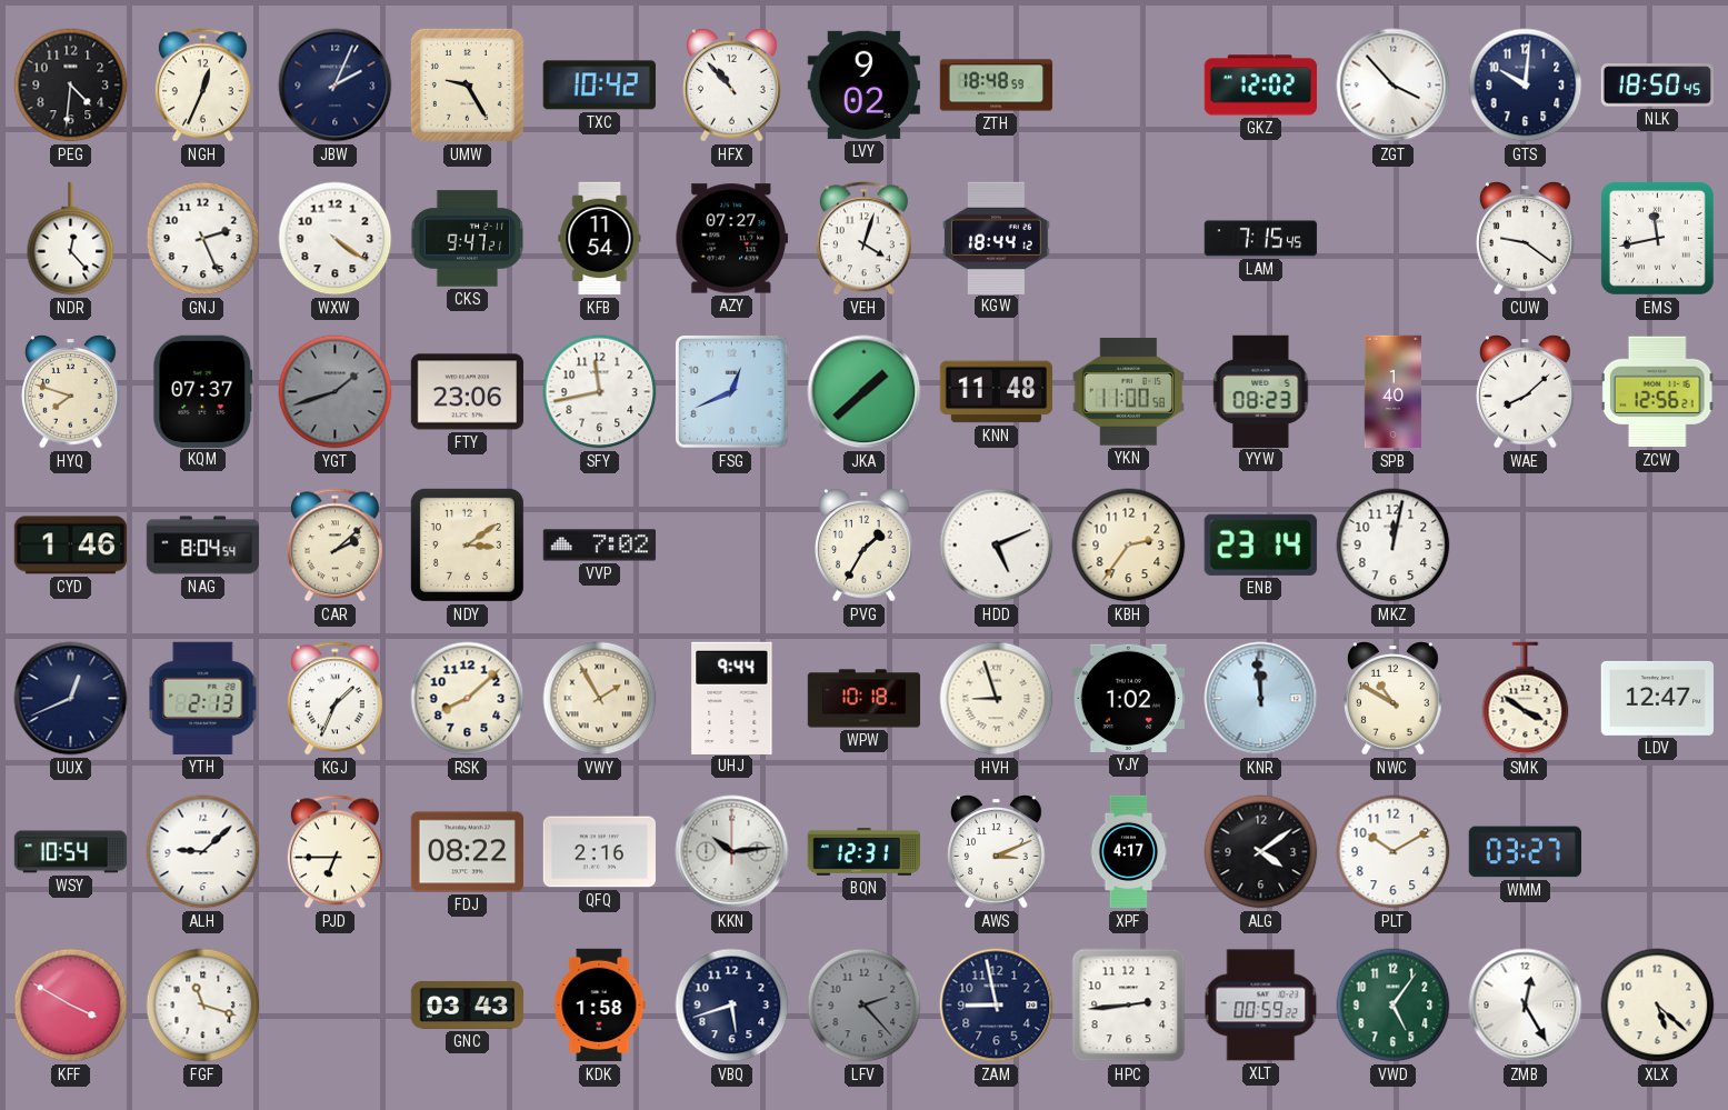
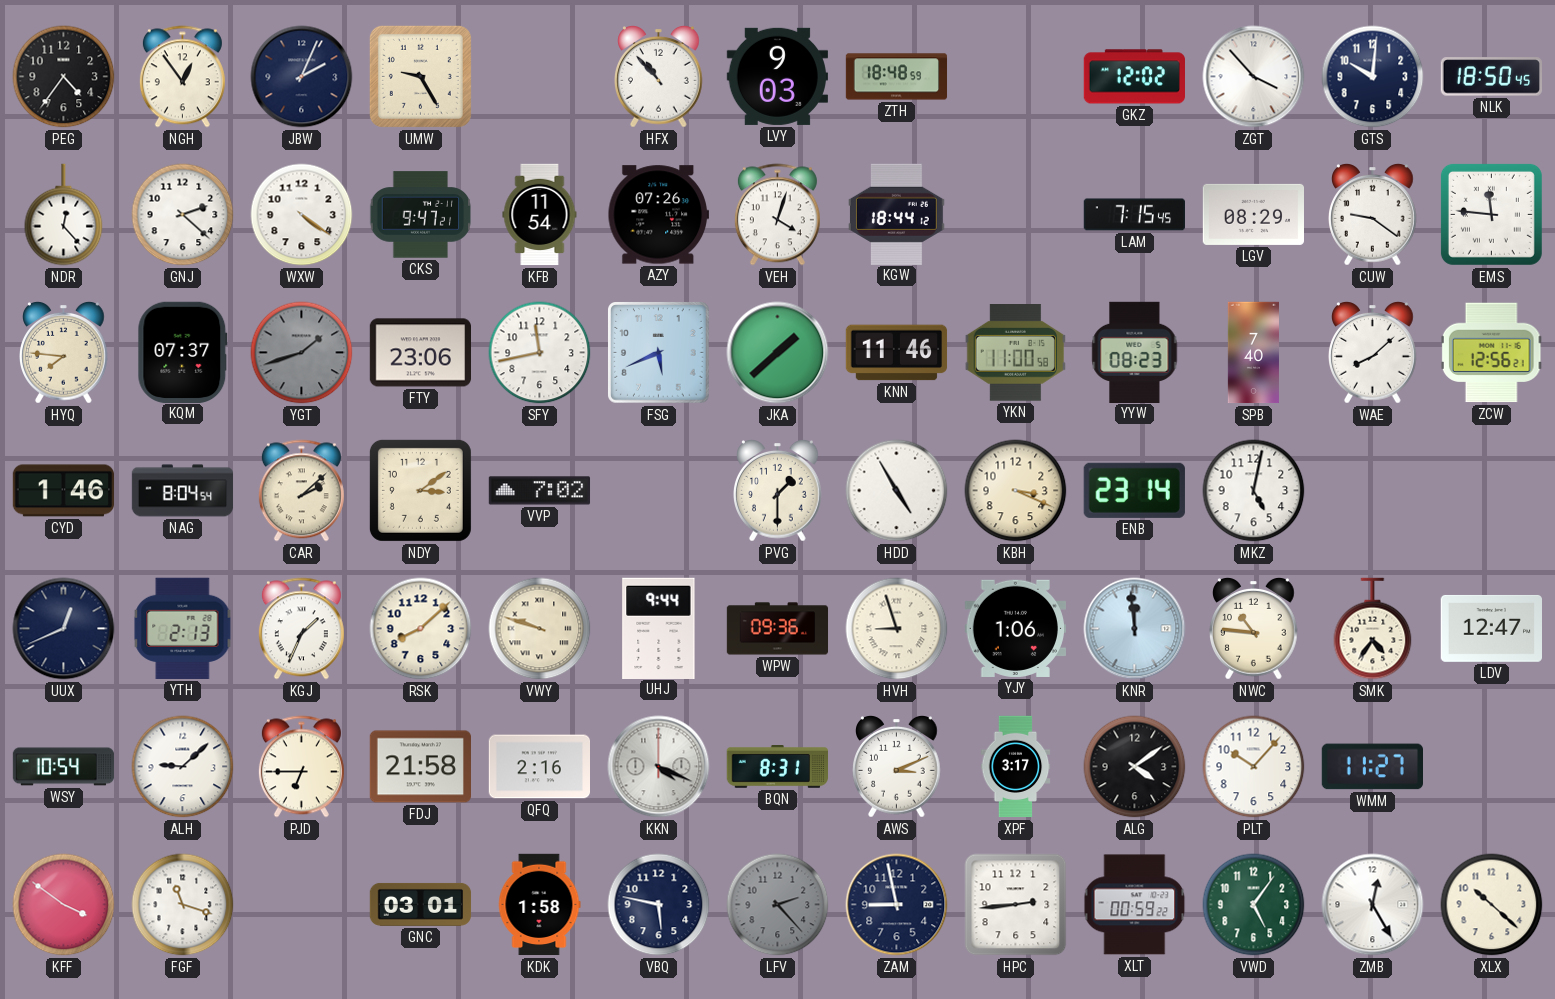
PEG: 4:31 -> 4:36 (64, 77)
NGH: 12:34 -> 12:54 (182, 77)
TXC: 10:42 -> none (599, 86)
LVY: 9:02 -> 9:03 (777, 76)
GNJ: 2:26 -> 2:22 (183, 215)
AZY: 07:27 -> 07:26 (658, 215)
LGV: none -> 08:29 (1253, 214)
EMS: 11:43 -> 11:46 (1491, 214)
HYQ: 7:48 -> 7:46 (64, 353)
FSG: 12:41 -> 5:41 (659, 353)
KNN: 11:48 -> 11:46 (897, 353)
SPB: 1:40 -> 7:40 (1253, 353)
PVG: 1:35 -> 1:30 (778, 491)
HDD: 5:11 -> 4:55 (897, 491)
KBH: 2:36 -> 3:19 (1016, 491)
MKZ: 12:02 -> 5:02 (1254, 491)
VWY: 1:55 -> 9:48 (540, 629)
WPW: 10:18 -> 09:36 (778, 629)
YJY: 1:02 -> 1:06 (1015, 628)
NWC: 10:50 -> 10:46 (1254, 629)
SMK: 3:51 -> 4:36 (1373, 629)
FDJ: 08:22 -> 21:58 (420, 767)
KKN: 10:14 -> 4:19 (659, 767)
BQN: 12:31 -> 8:31 (777, 767)
XPF: 4:17 -> 3:17 (1016, 767)
PLT: 10:10 -> 10:07 (1254, 767)
WMM: 03:27 -> 11:27 (1372, 767)
KFF: 3:50 -> 3:51 (64, 905)
GNC: 03:43 -> 03:01 (421, 904)
VBQ: 5:42 -> 5:47 (659, 905)
XLX: 5:22 -> 10:22 (1492, 905)
